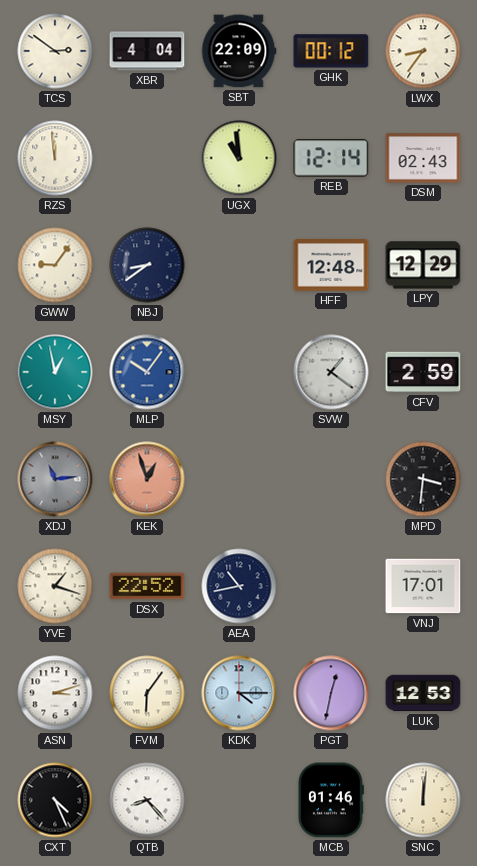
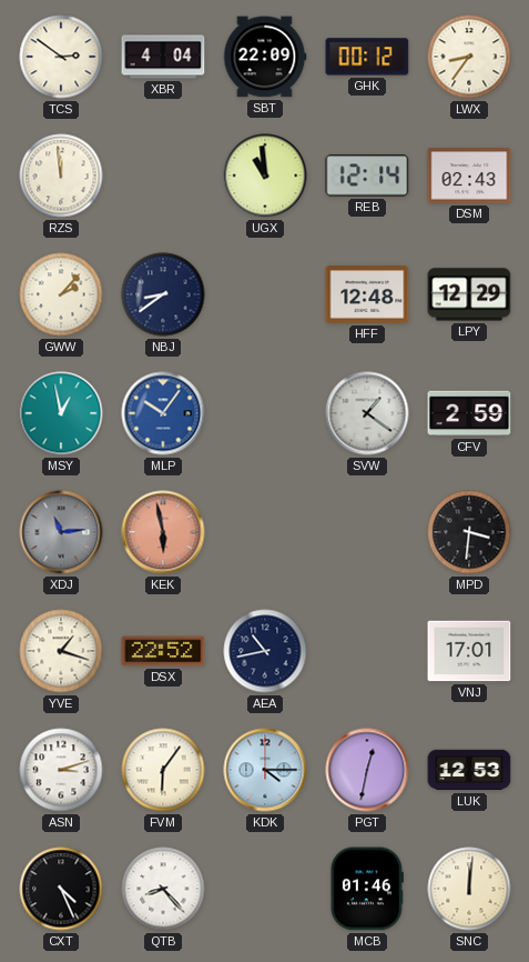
GWW: 9:06 -> 2:07 (61, 294)
KEK: 12:57 -> 5:58 (163, 532)
